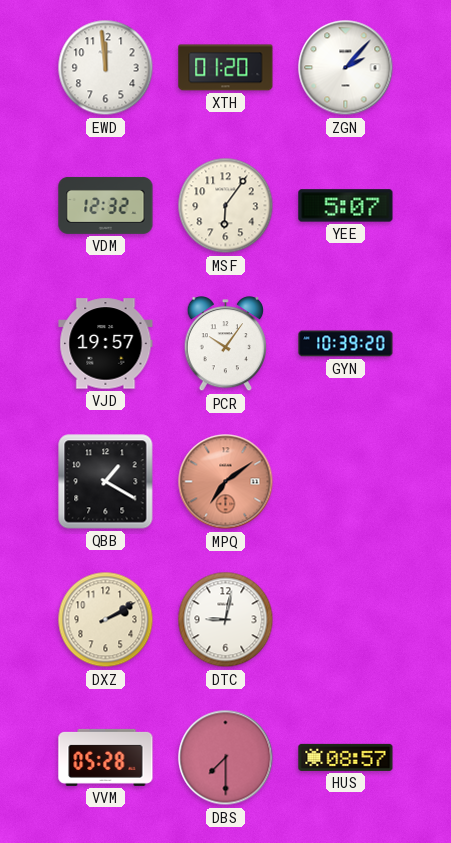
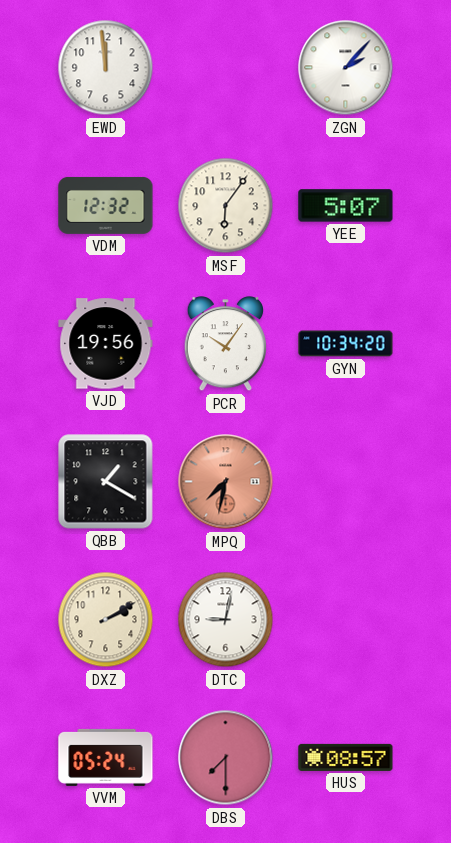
XTH: 01:20 -> none (226, 68)
VJD: 19:57 -> 19:56 (106, 344)
GYN: 10:39 -> 10:34 (346, 344)
MPQ: 7:09 -> 7:32 (226, 482)
VVM: 05:28 -> 05:24 (106, 757)
